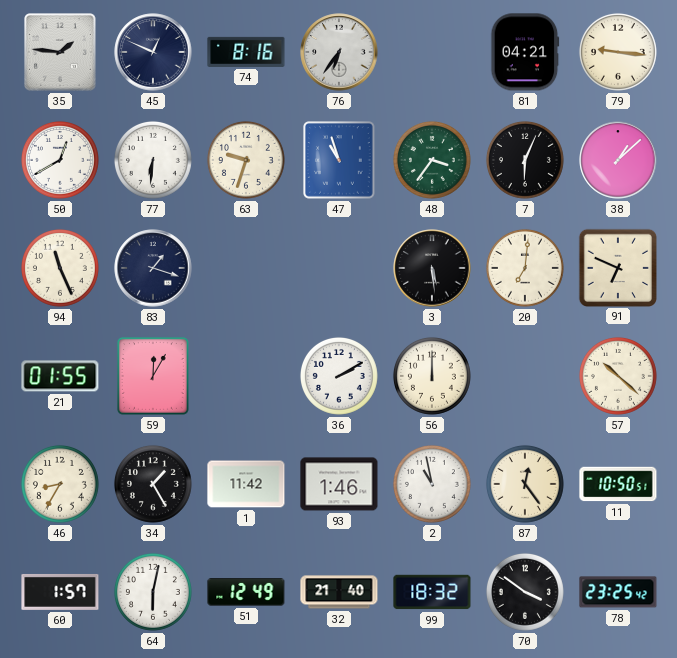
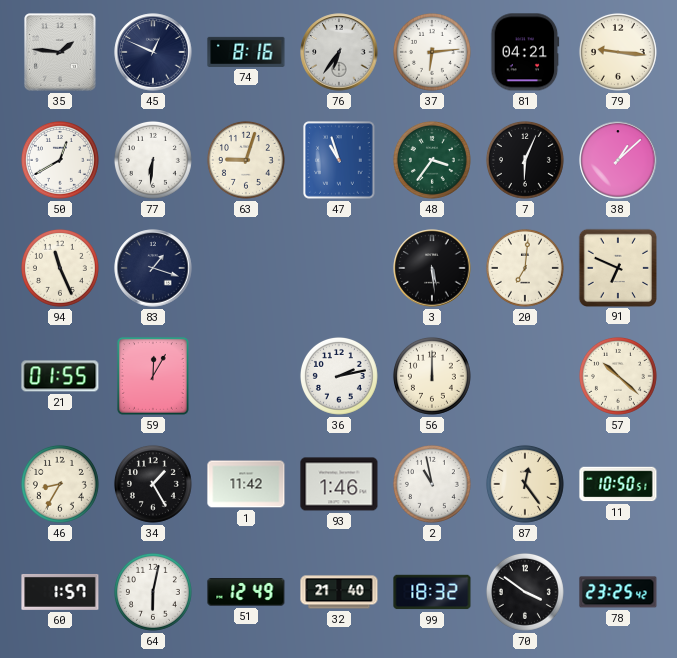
37: none -> 6:14 (432, 52)
63: 9:33 -> 9:03 (246, 160)
36: 2:10 -> 2:13 (339, 376)
